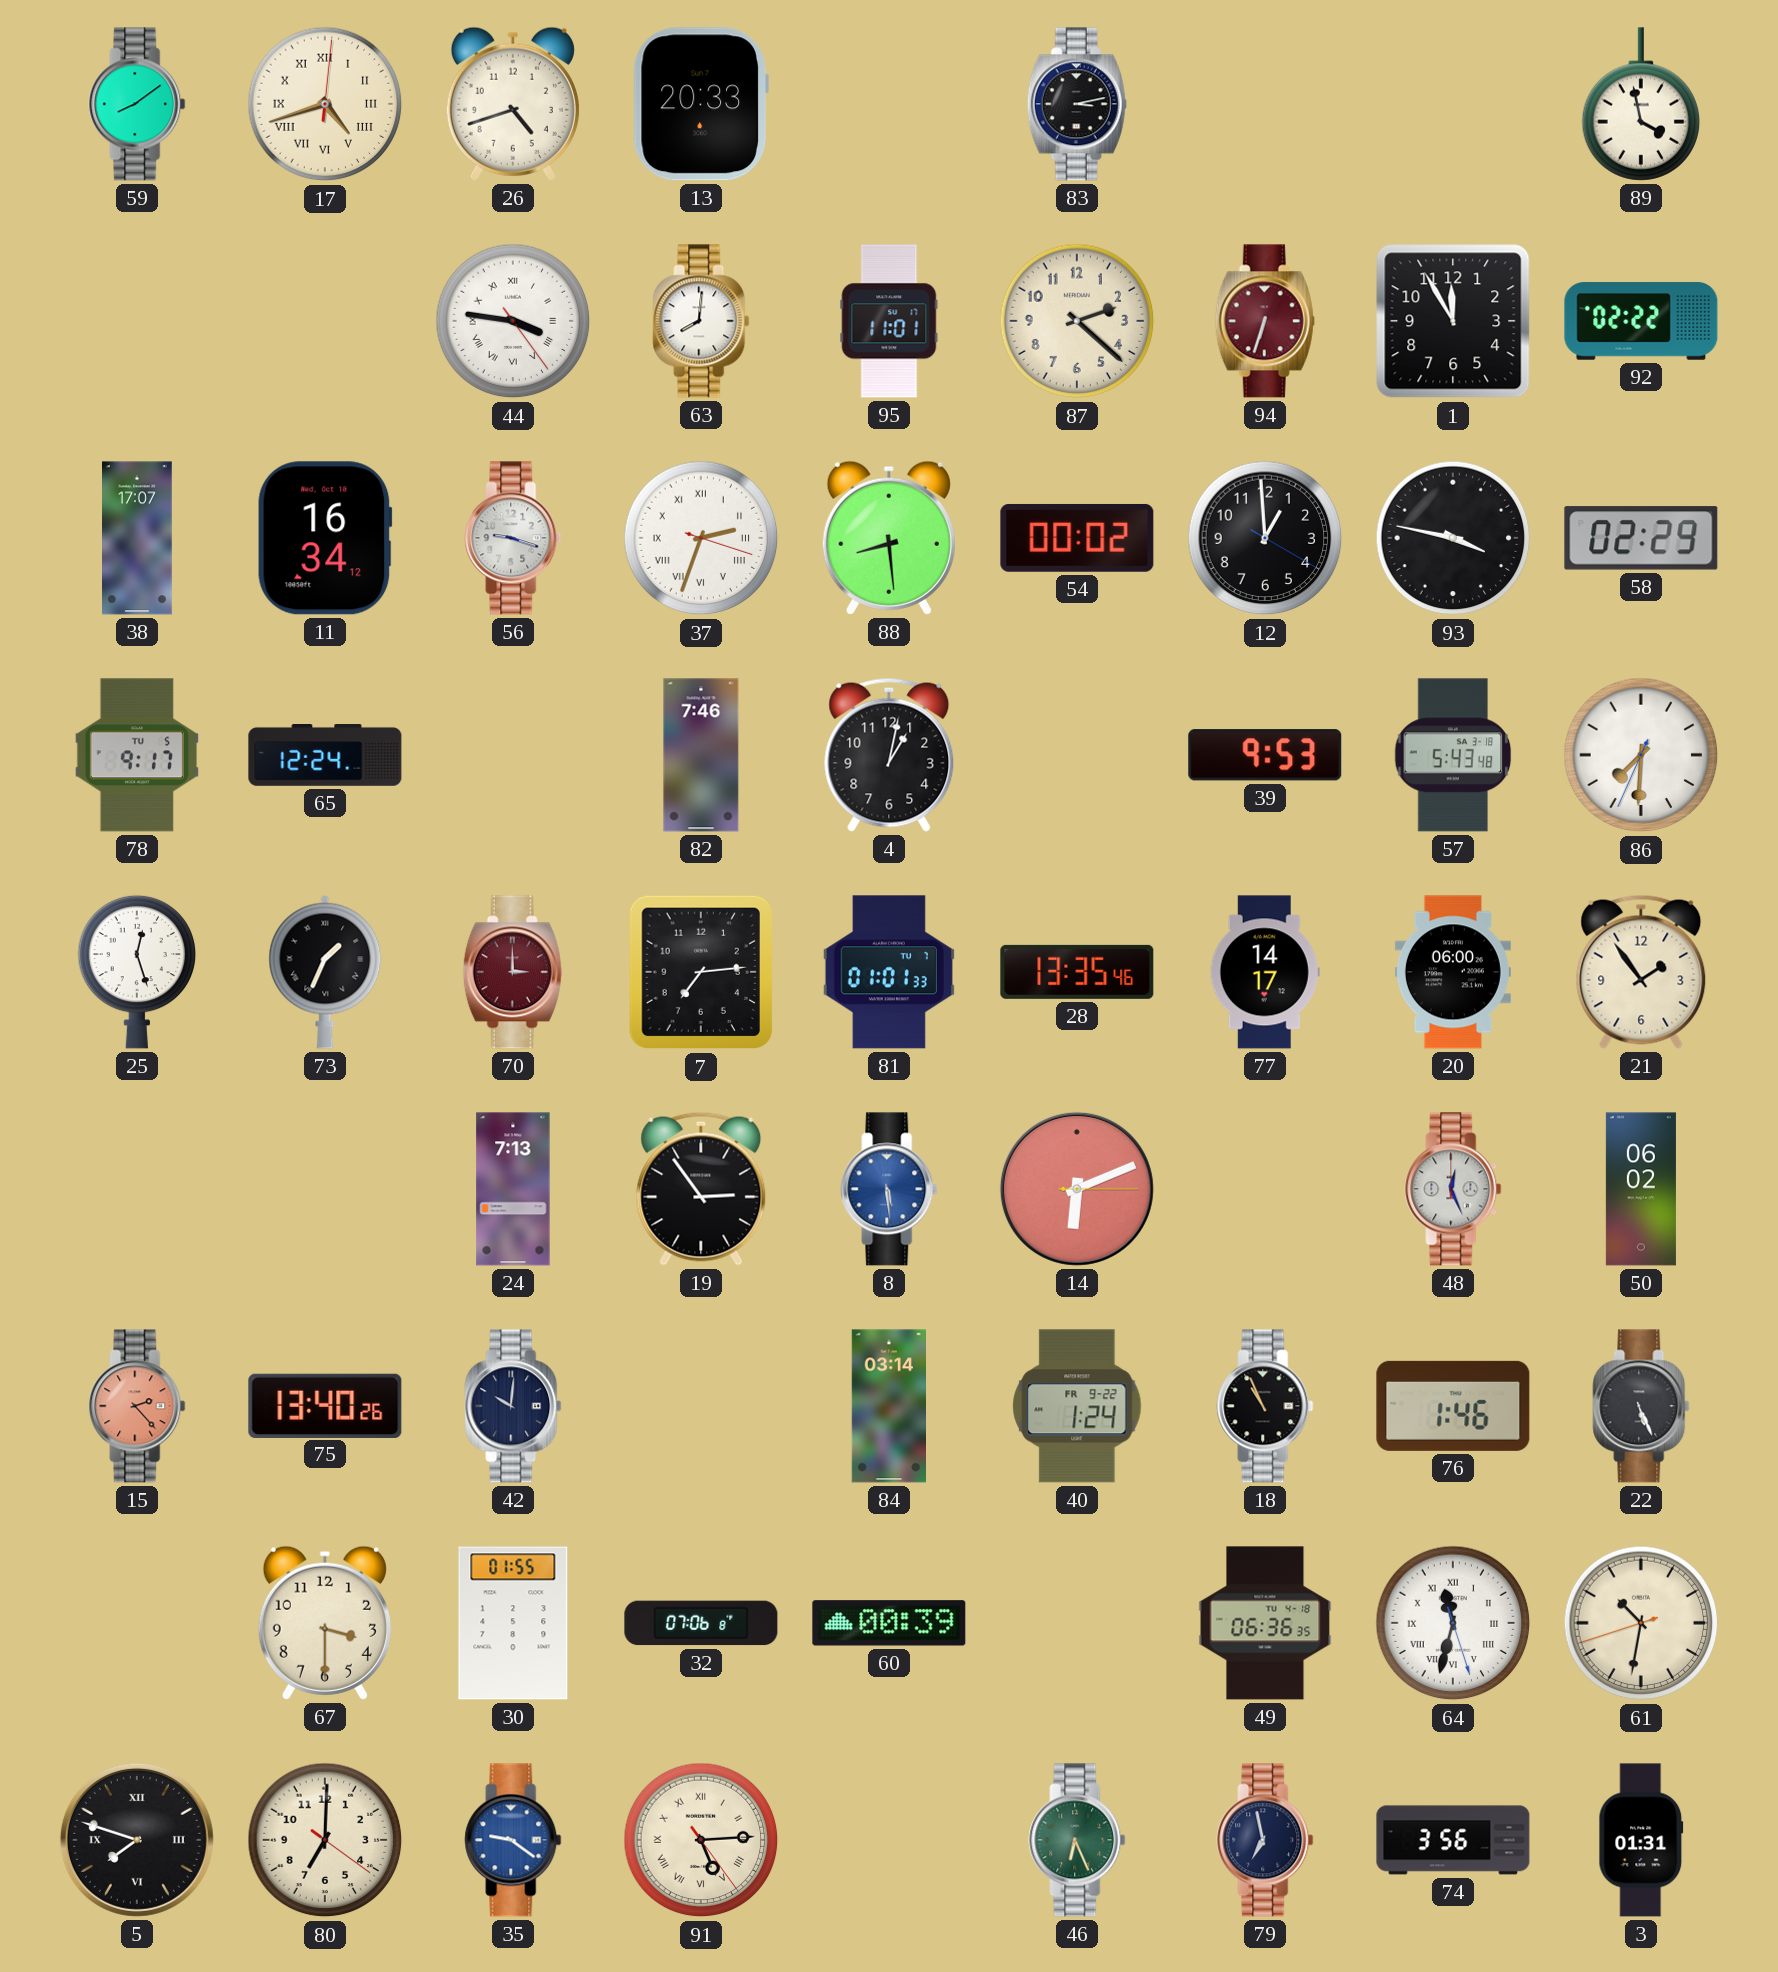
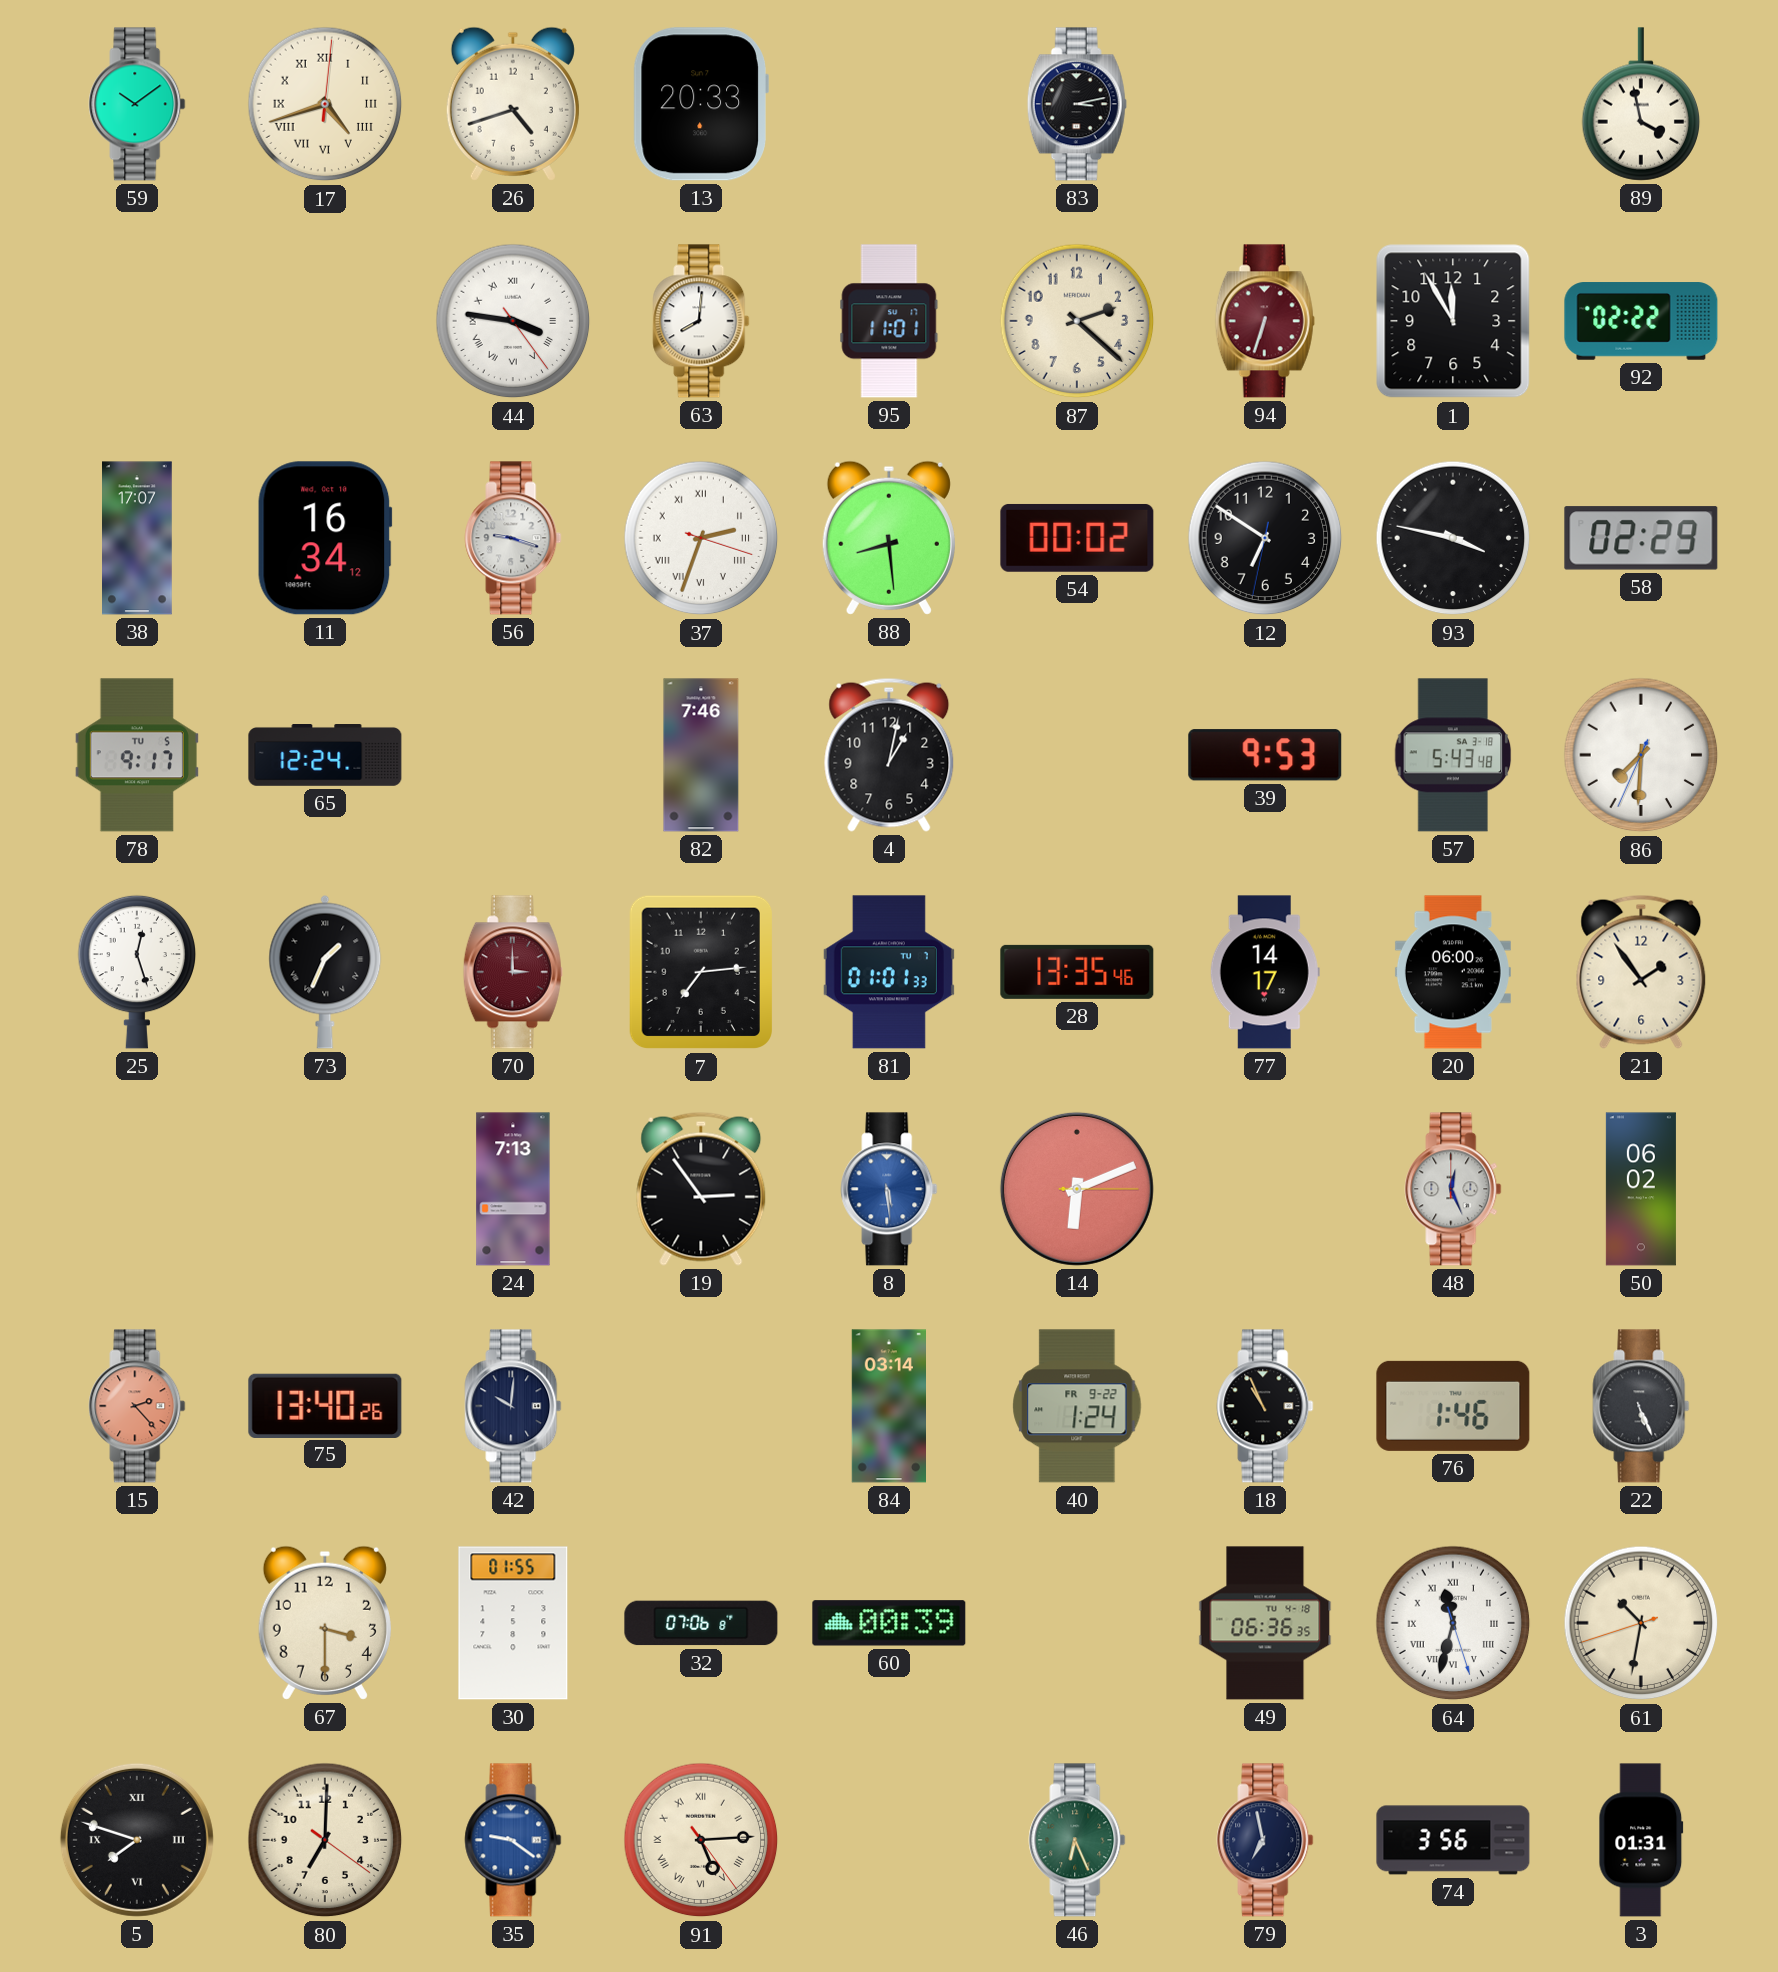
59: 8:09 -> 10:09 (137, 104)
12: 12:59 -> 6:50 (1265, 538)
